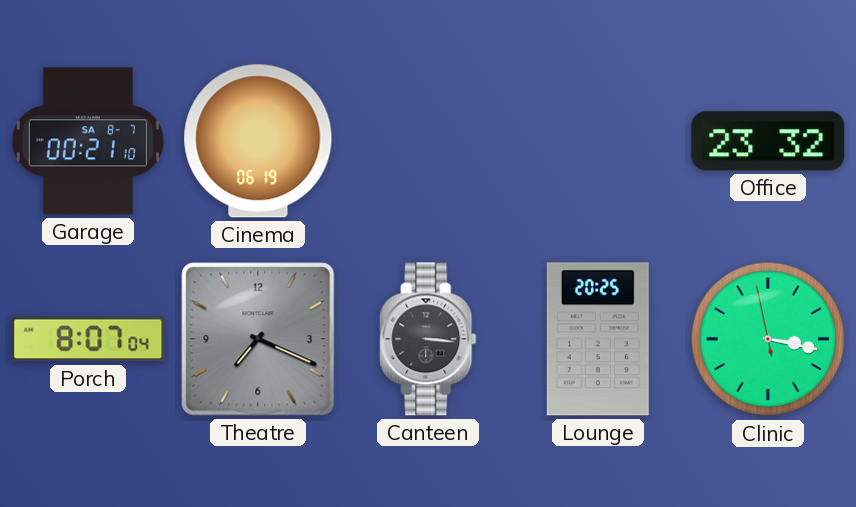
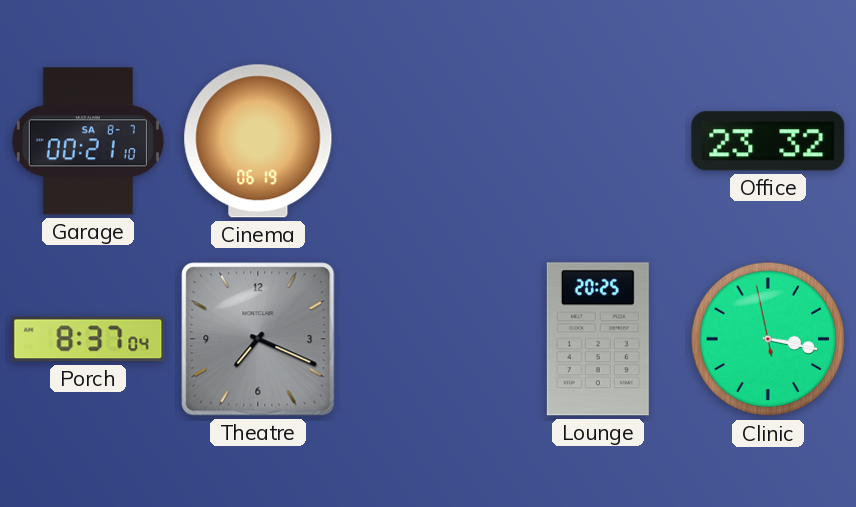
Porch: 8:07 -> 8:37 (88, 339)
Canteen: 3:16 -> none (428, 339)
